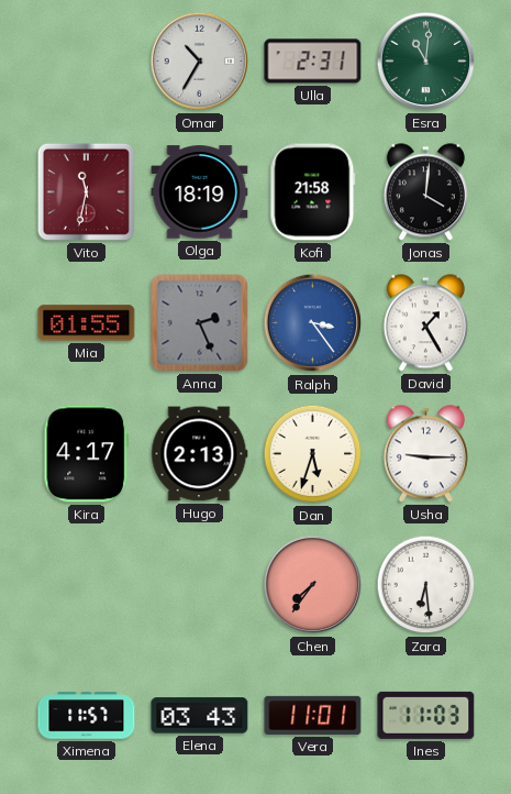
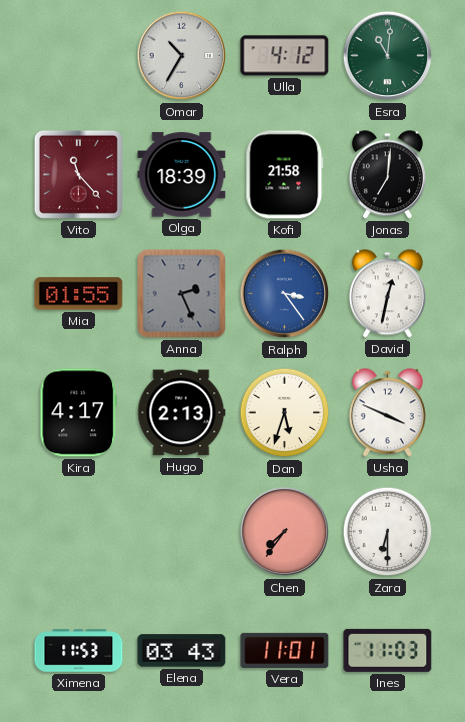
Ulla: 2:31 -> 4:12 (285, 56)
Vito: 11:32 -> 11:23 (78, 174)
Olga: 18:19 -> 18:39 (182, 175)
Jonas: 4:01 -> 7:01 (387, 175)
David: 1:25 -> 12:32 (387, 294)
Usha: 9:15 -> 3:49 (387, 413)
Zara: 6:29 -> 6:30 (388, 532)
Ximena: 11:57 -> 11:53 (79, 651)
